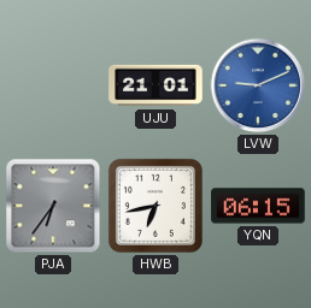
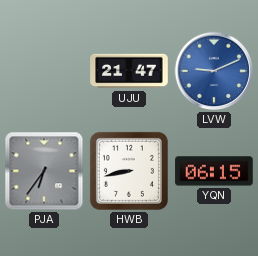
UJU: 21:01 -> 21:47 (129, 71)
HWB: 6:43 -> 8:43 (129, 171)
